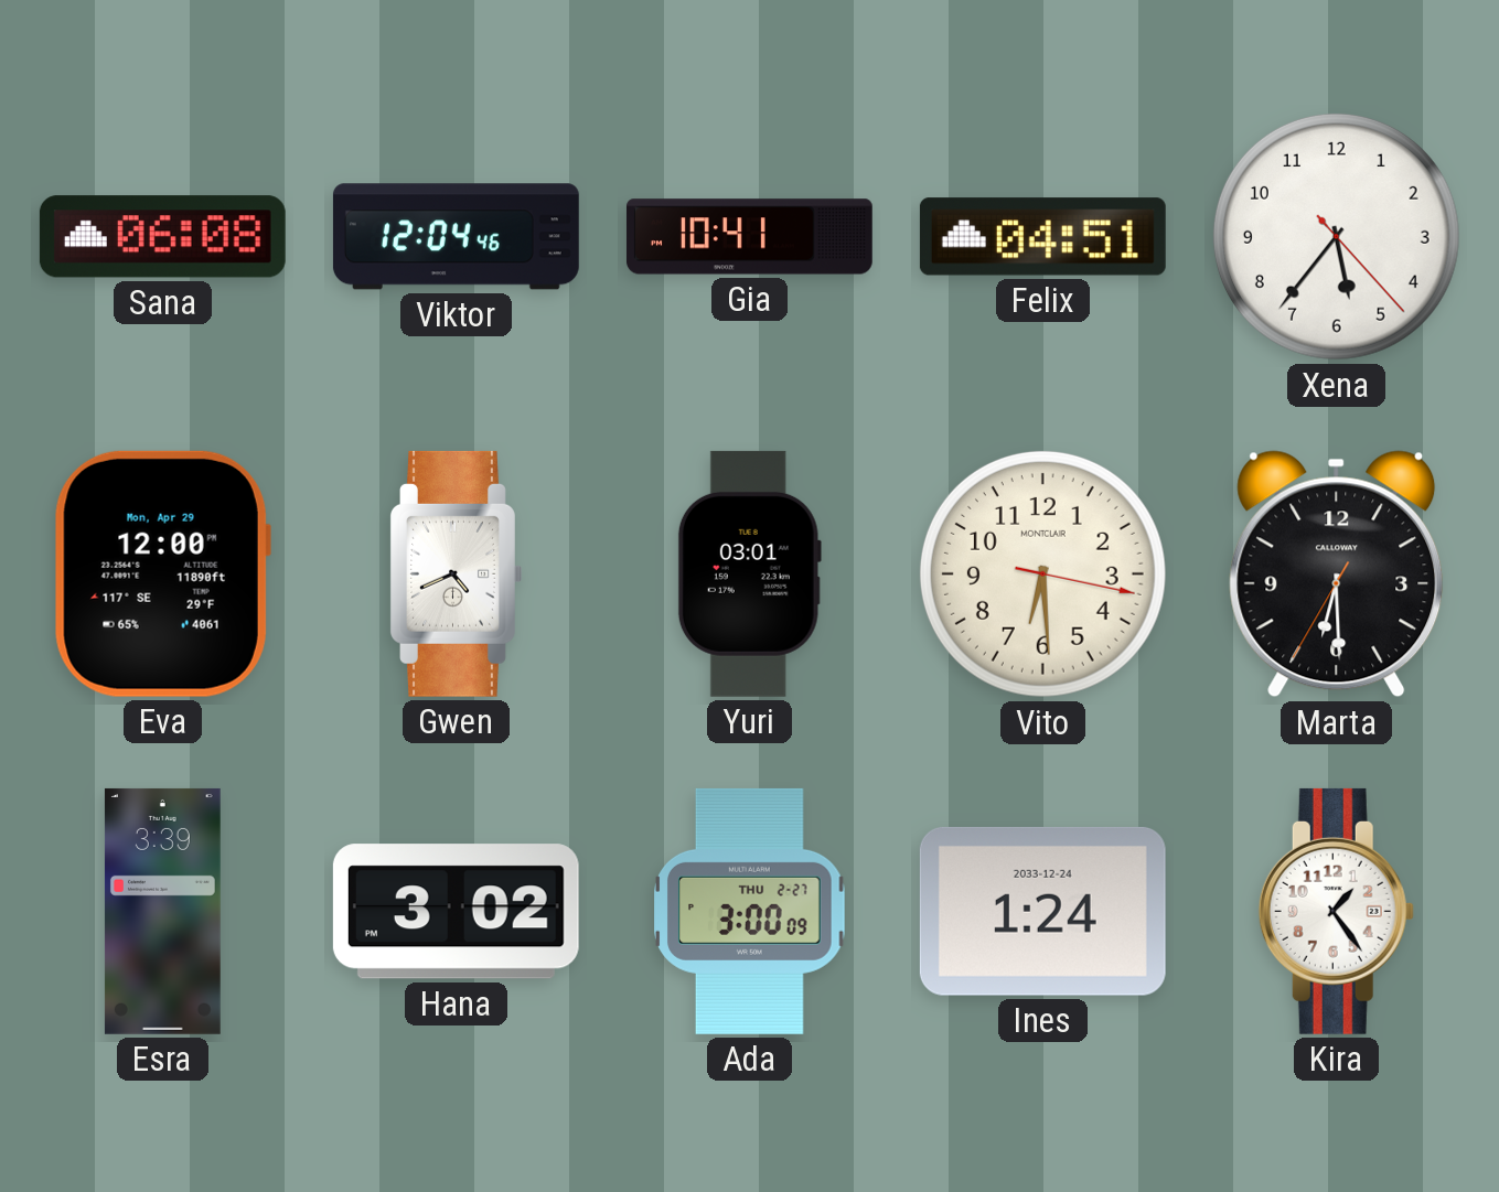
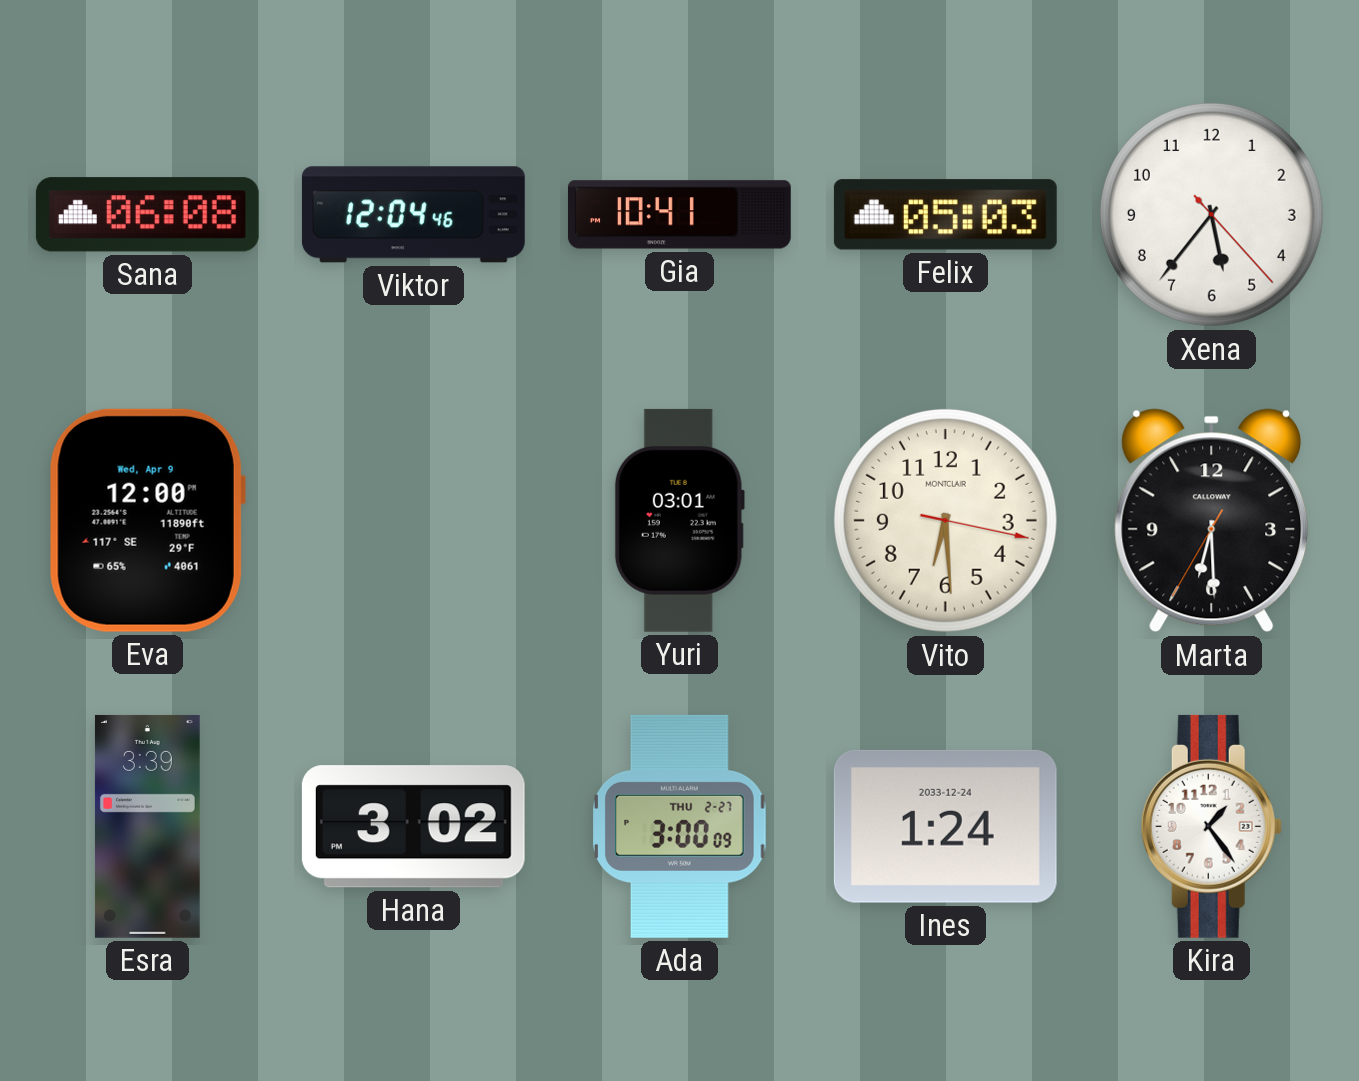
Felix: 04:51 -> 05:03 (945, 215)
Eva date: Mon, Apr 29 -> Wed, Apr 9 (147, 520)
Gwen: 4:41 -> none (457, 573)
